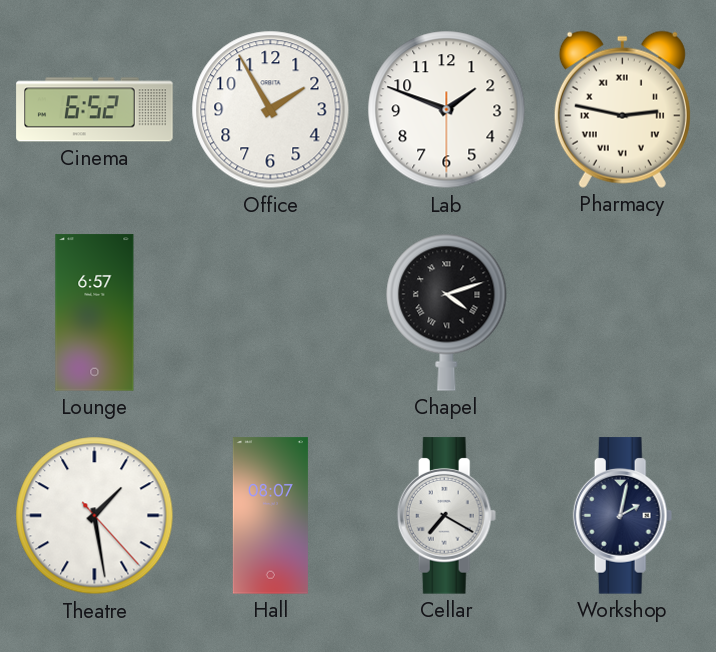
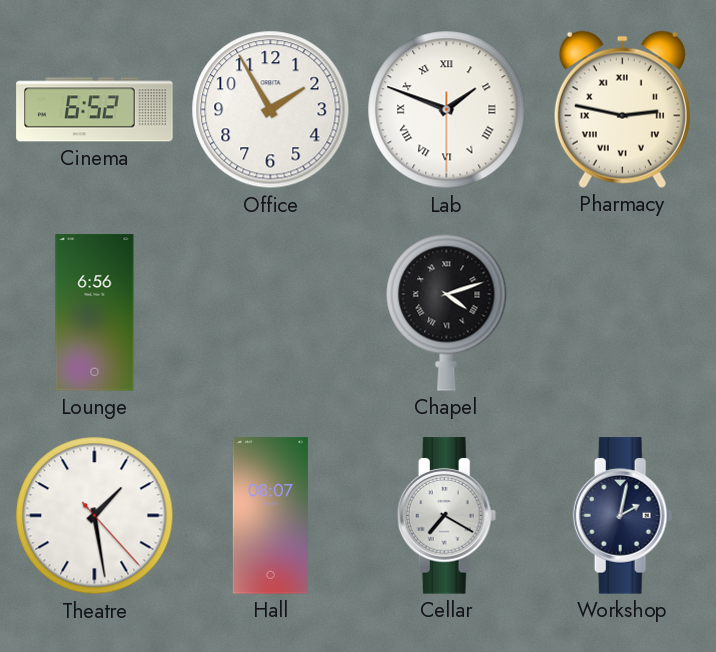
Lab numerals: Arabic -> Roman (447, 110)
Lounge: 6:57 -> 6:56 (95, 313)
